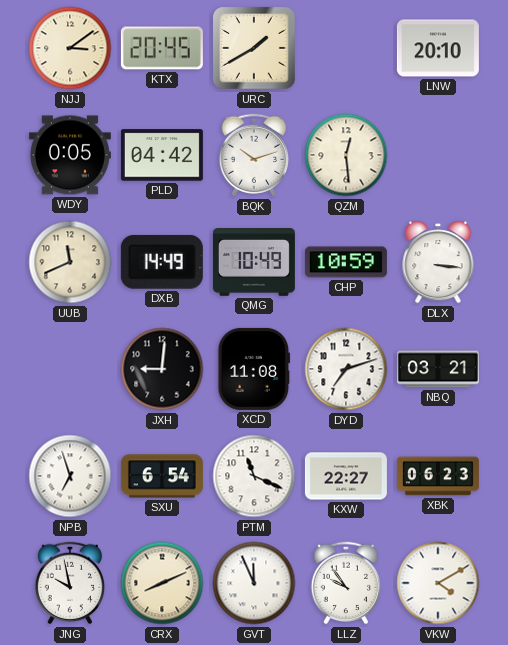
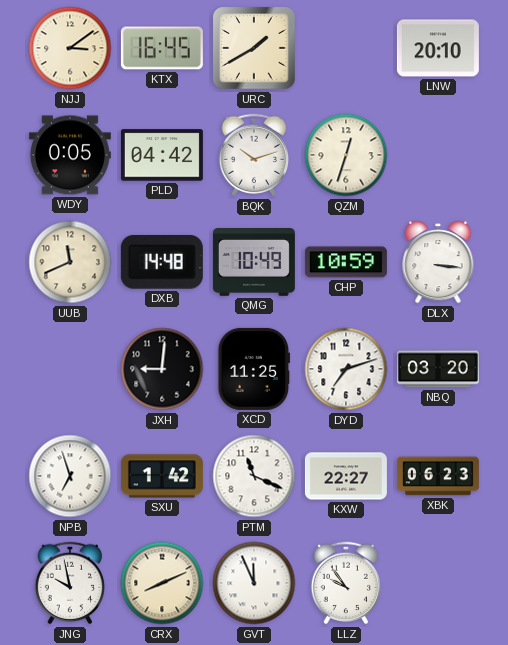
KTX: 20:45 -> 16:45 (162, 48)
QZM: 12:29 -> 12:33 (346, 155)
DXB: 14:49 -> 14:48 (162, 262)
XCD: 11:08 -> 11:25 (254, 369)
NBQ: 03:21 -> 03:20 (438, 369)
SXU: 6:54 -> 1:42 (162, 476)
VKW: 4:10 -> none (438, 583)
